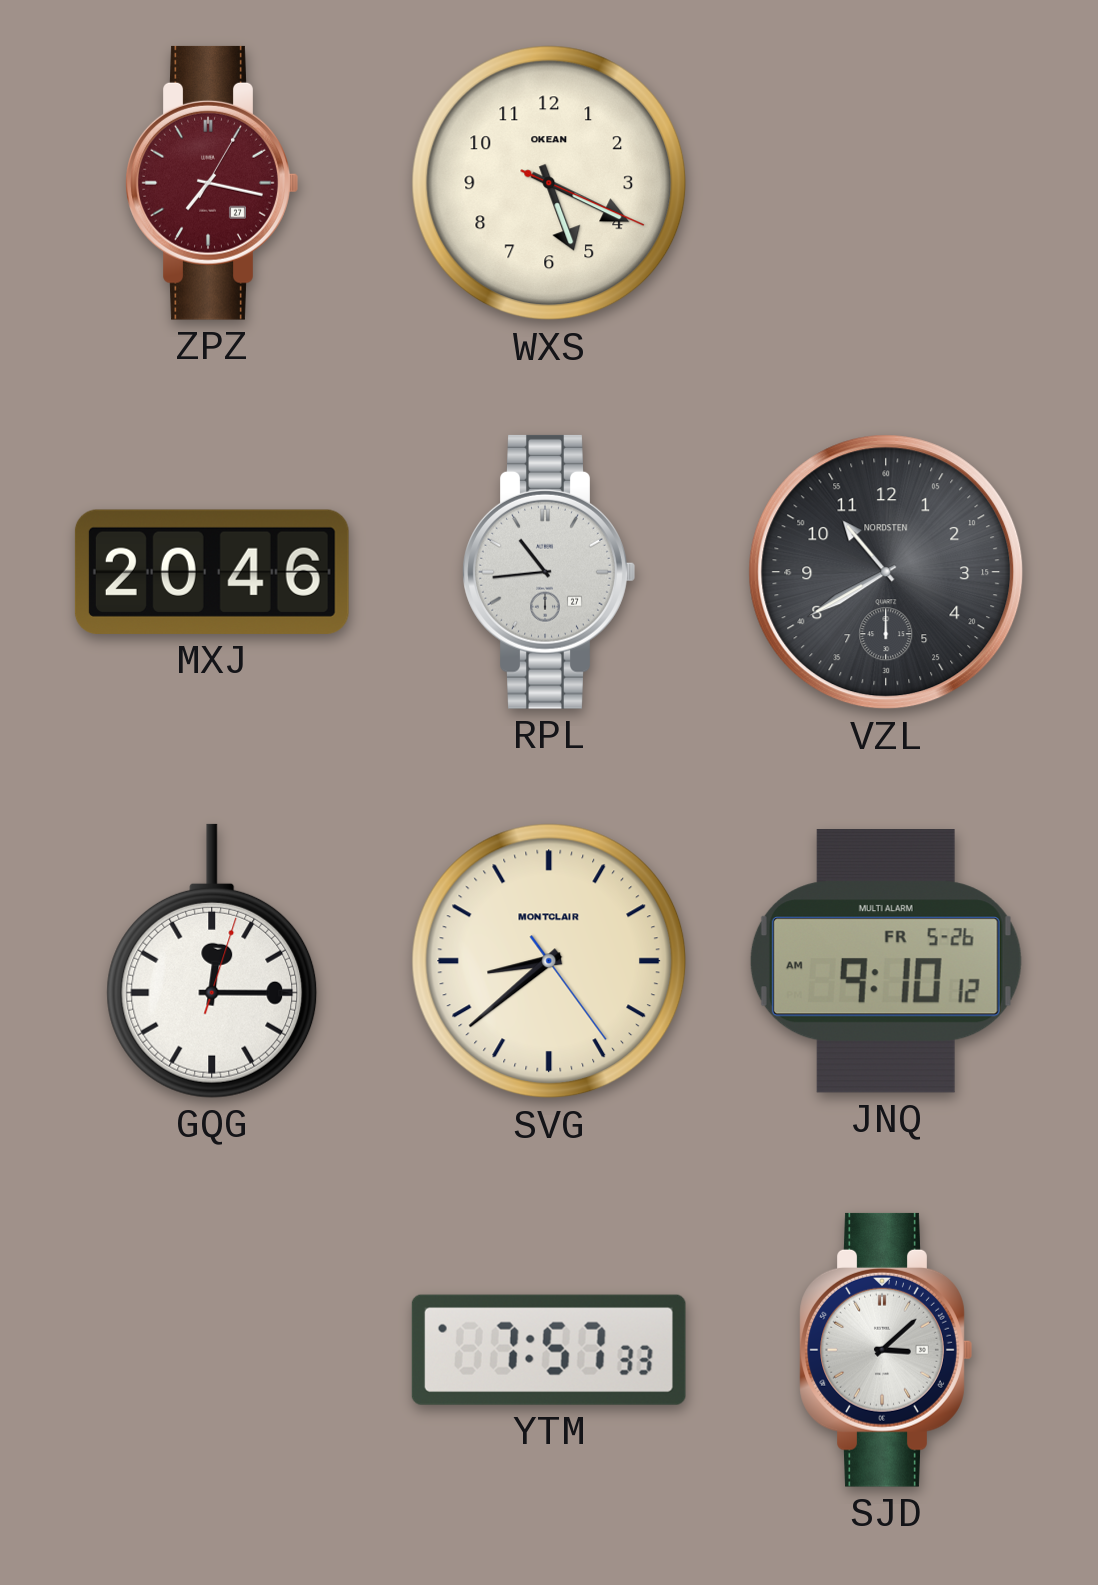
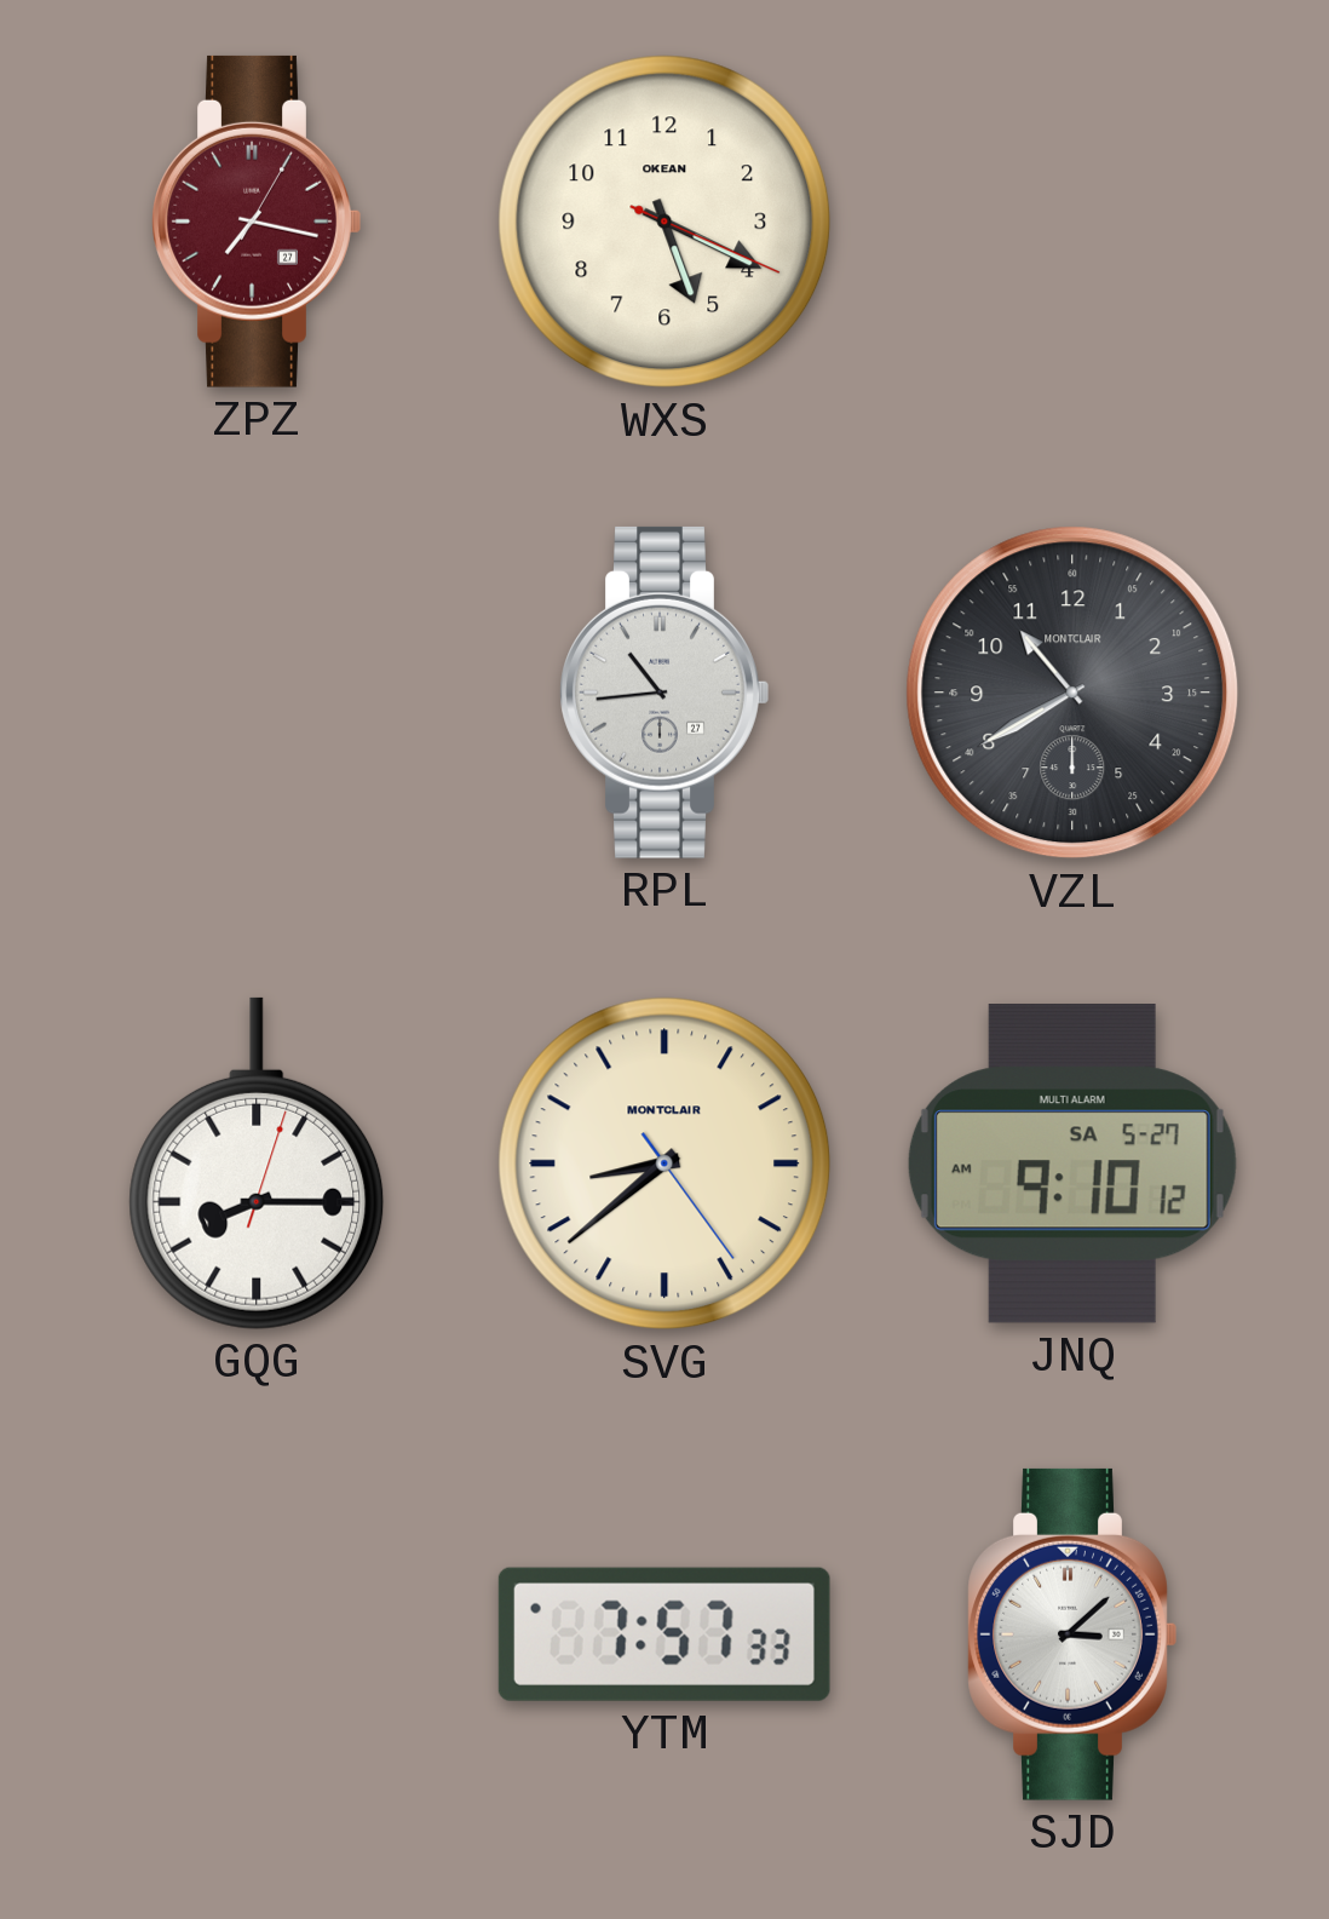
MXJ: 20:46 -> none (212, 572)
VZL brand: NORDSTEN -> MONTCLAIR (1072, 693)
GQG: 12:15 -> 8:15 (257, 1164)
JNQ date: FR 5-26 -> SA 5-27 (1072, 1164)
